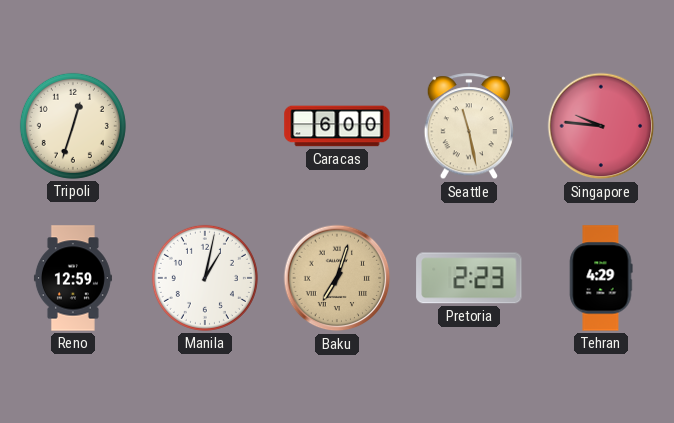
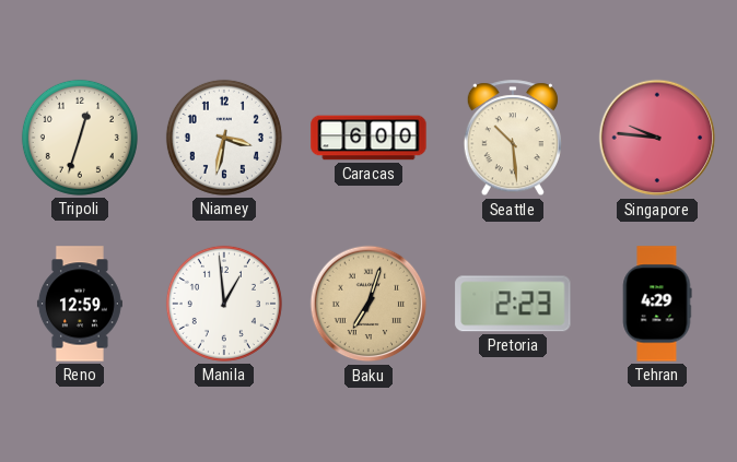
Niamey: none -> 3:32 (224, 138)
Seattle: 11:28 -> 10:29 (513, 139)
Manila: 1:02 -> 12:59 (224, 304)
